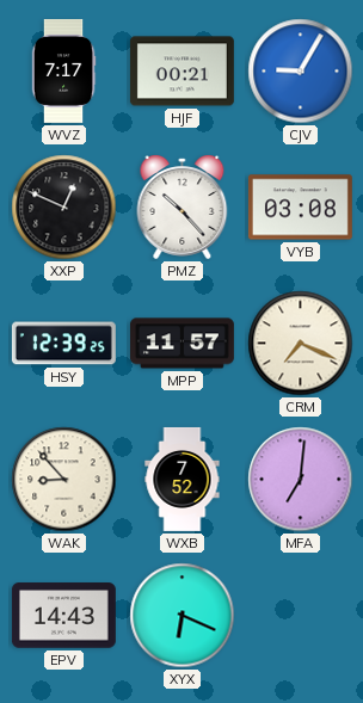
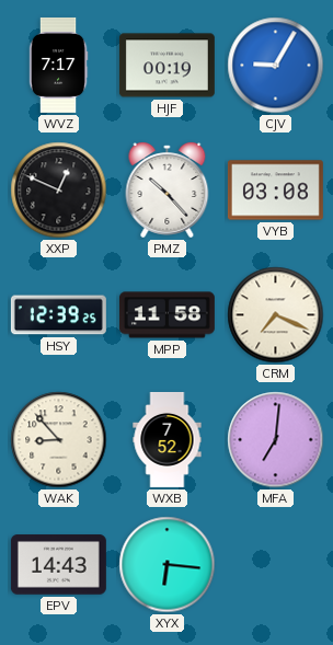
HJF: 00:21 -> 00:19 (166, 66)
MPP: 11:57 -> 11:58 (166, 315)
XYX: 6:19 -> 6:16 (168, 565)
